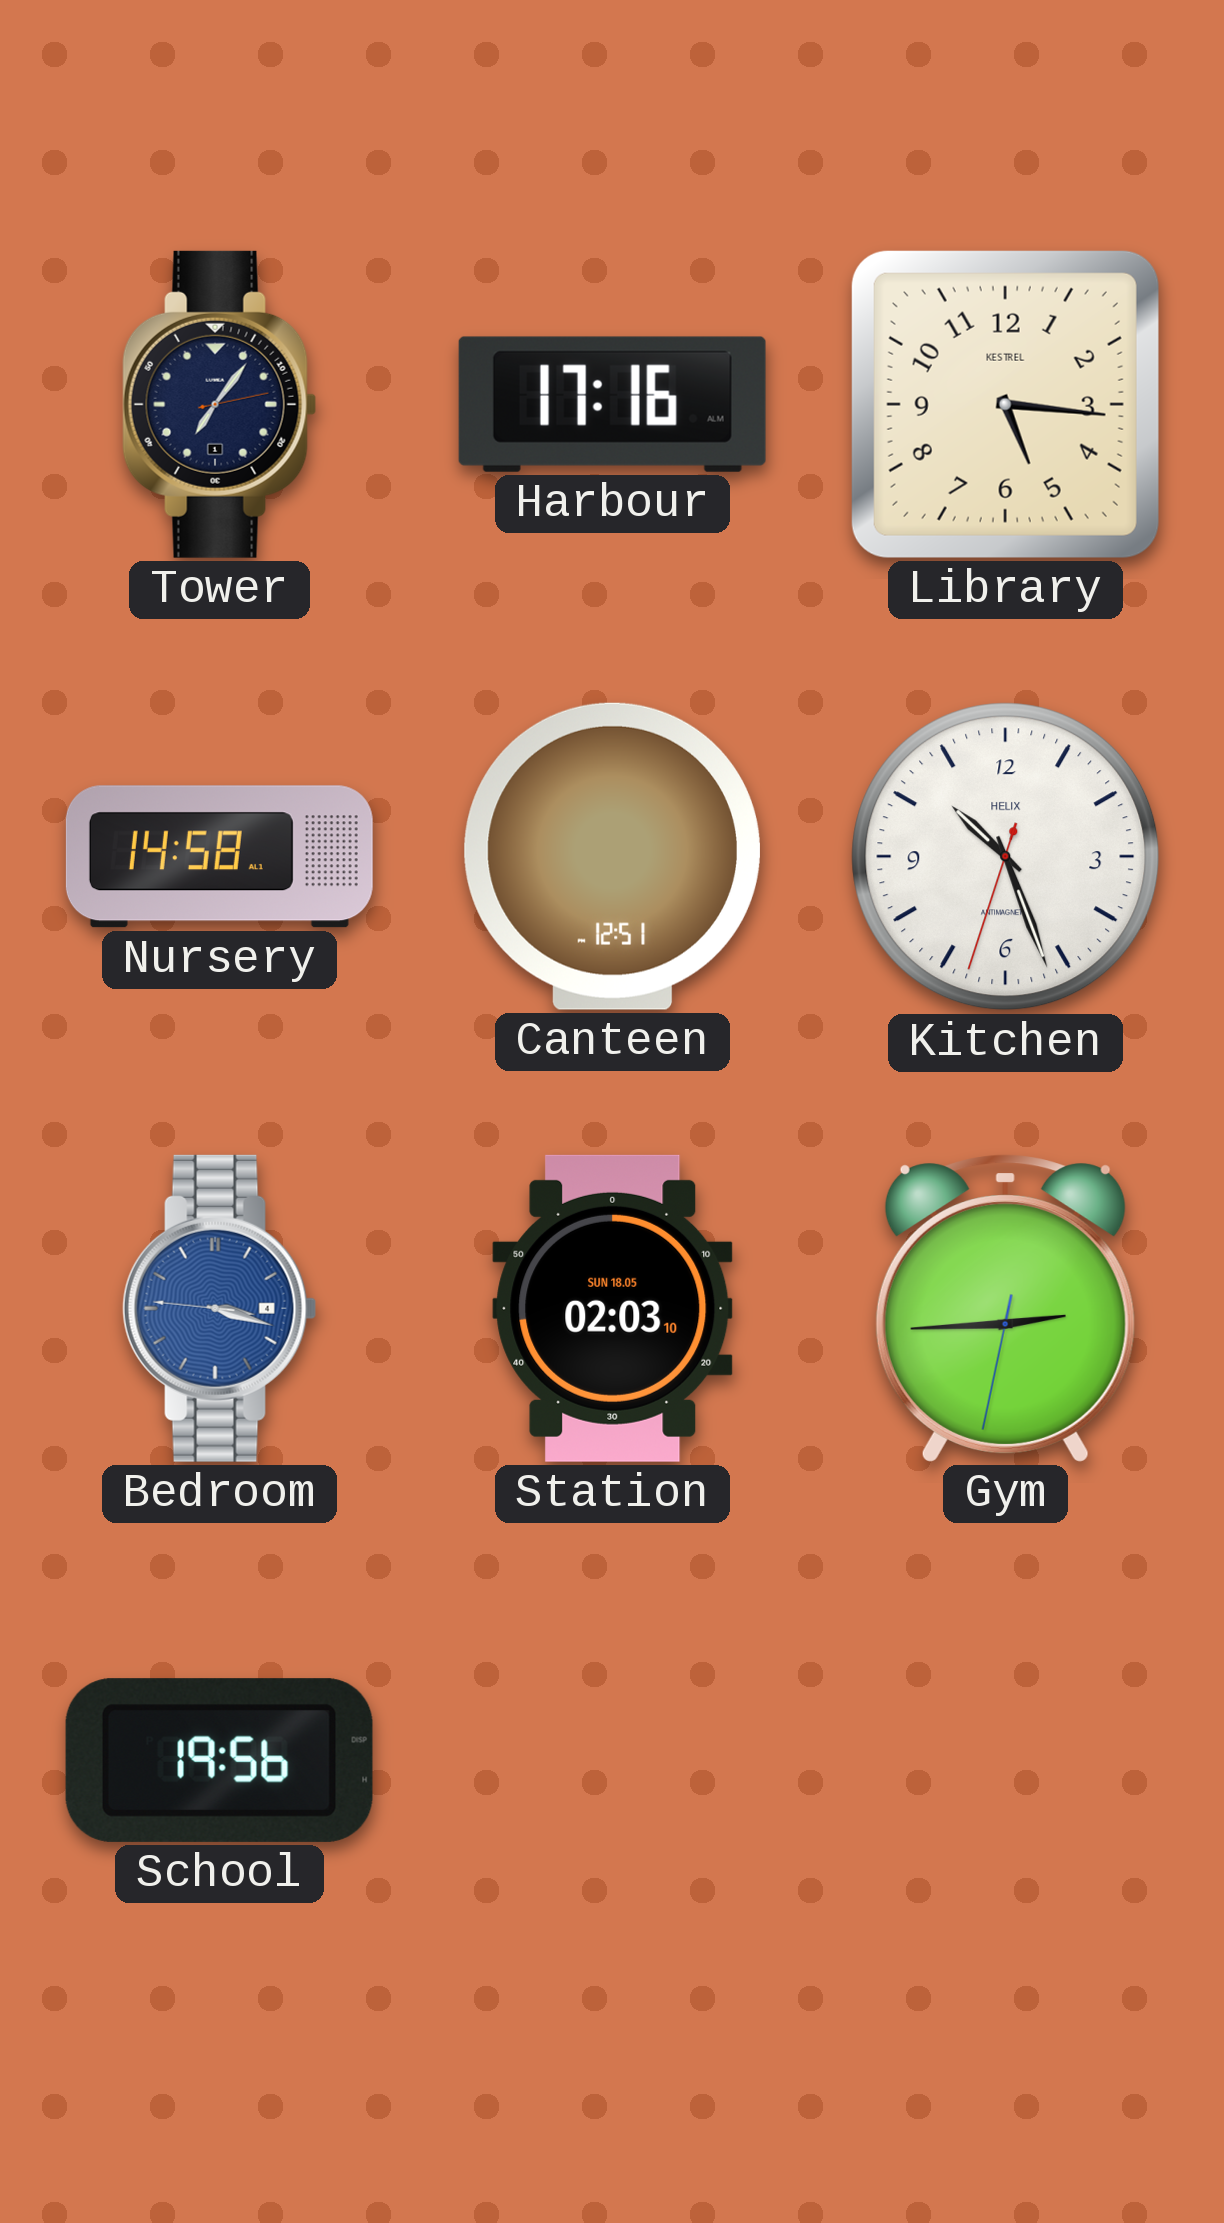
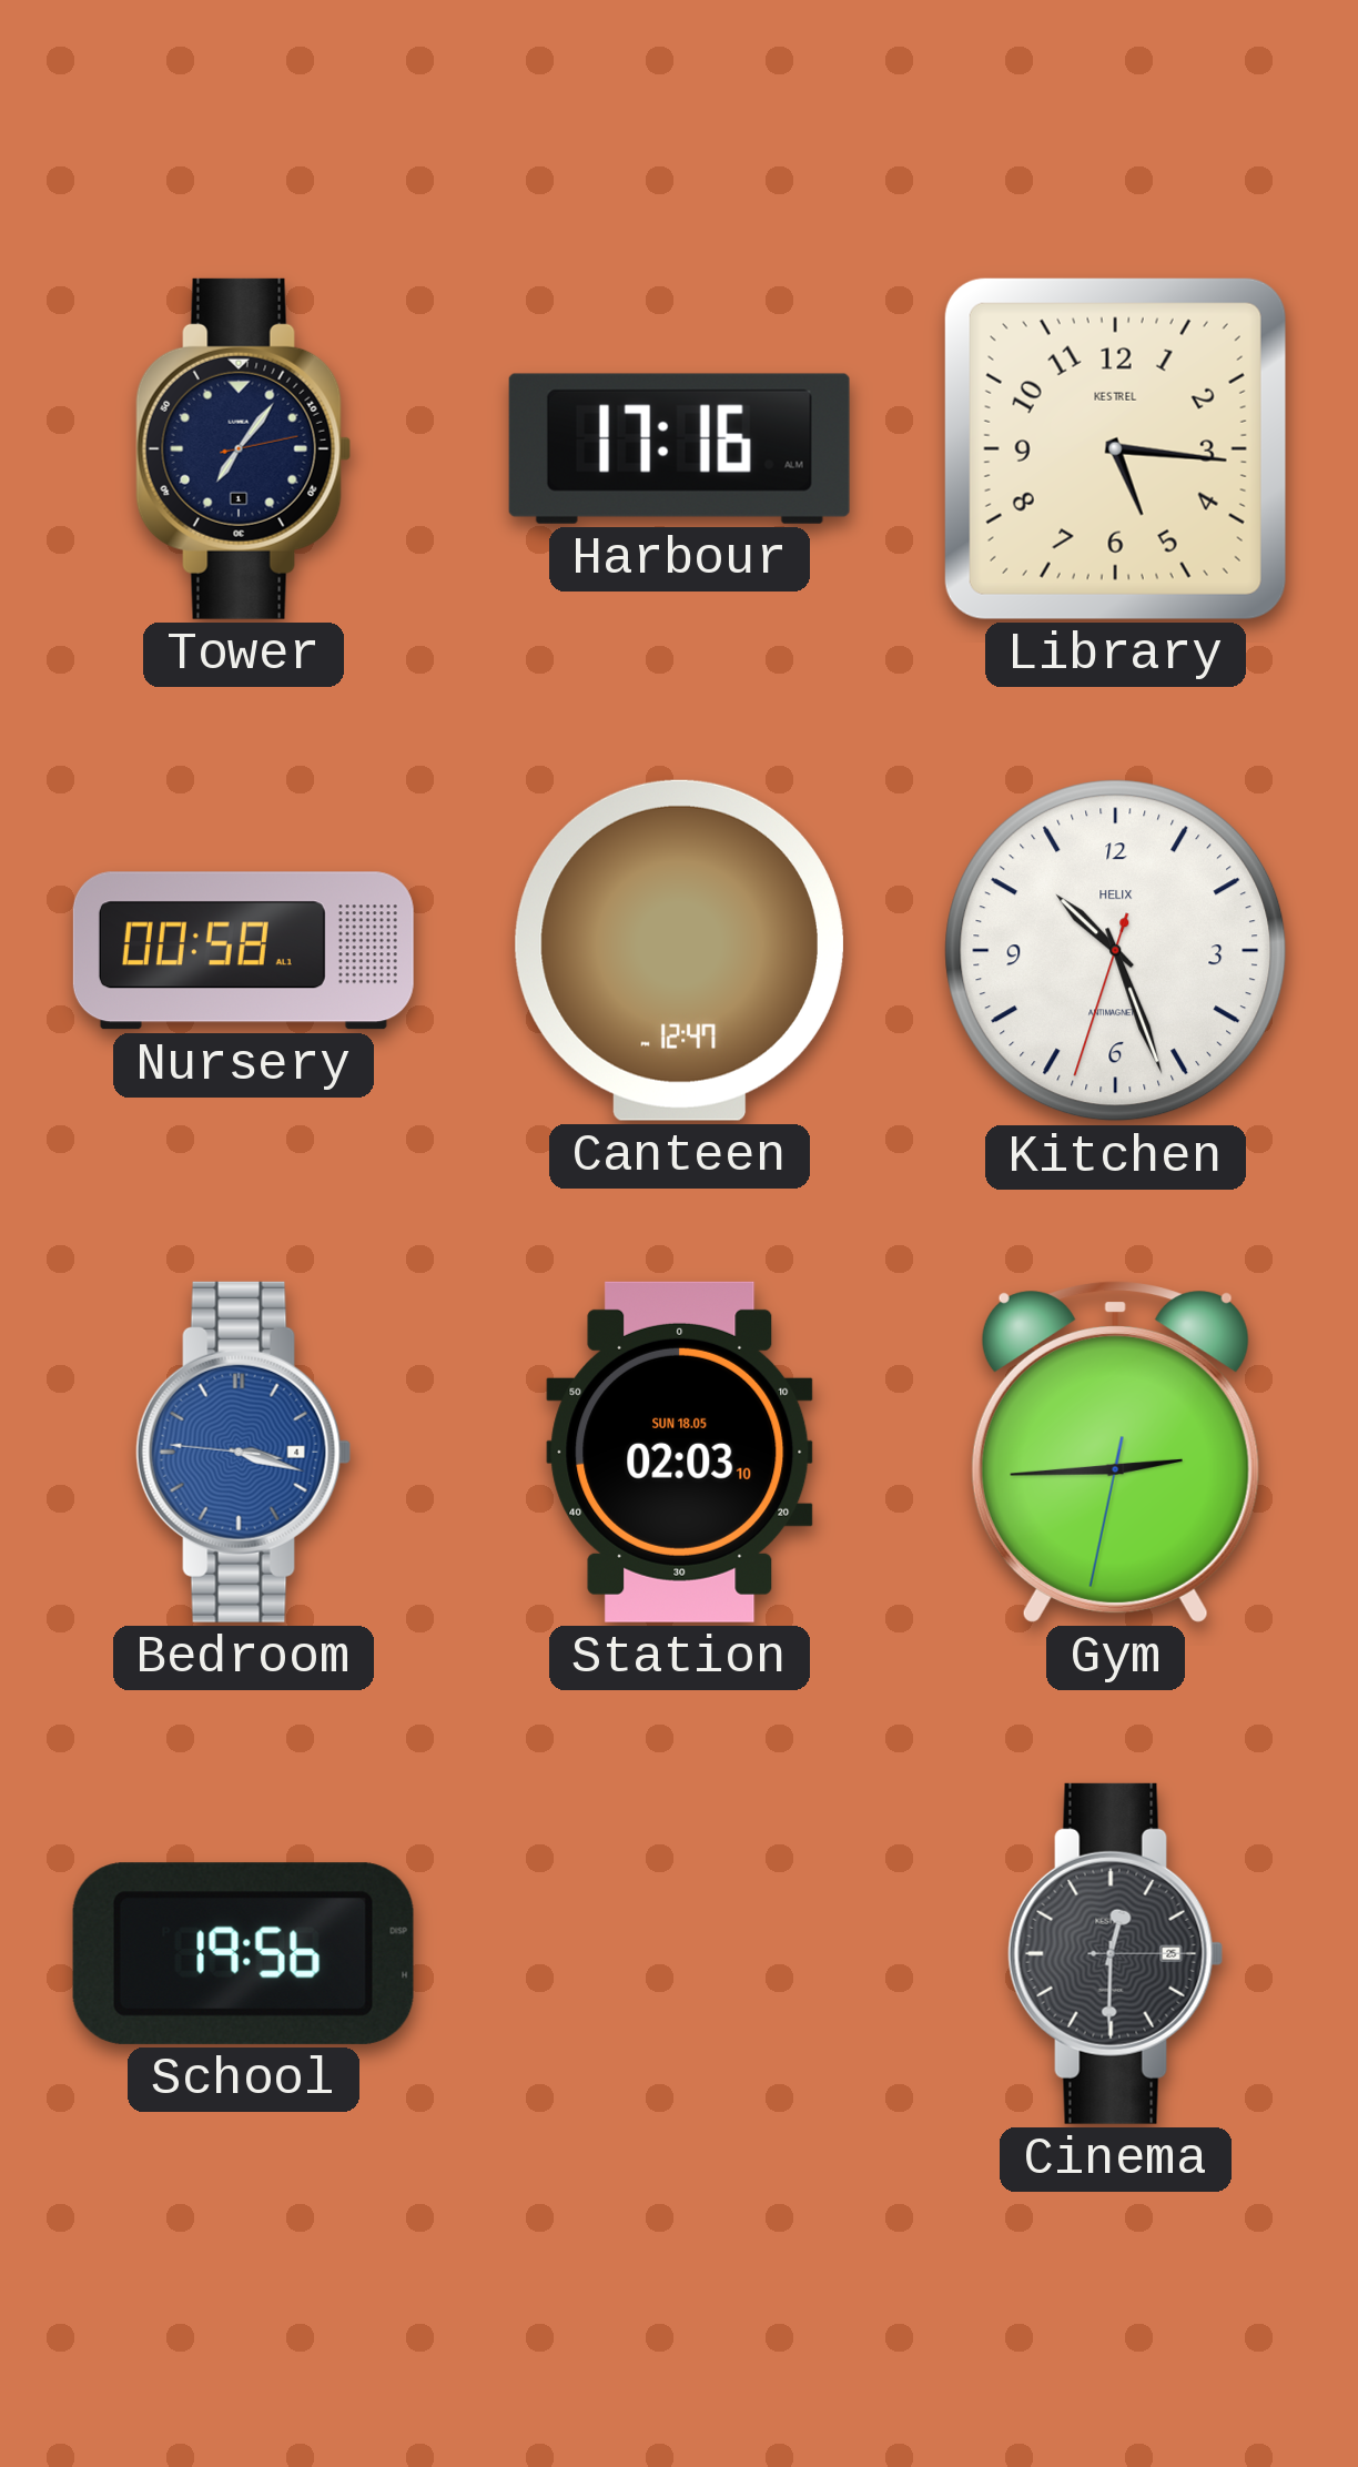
Nursery: 14:58 -> 00:58 (243, 951)
Canteen: 12:51 -> 12:47 (679, 950)
Cinema: none -> 12:30 (1116, 1953)
